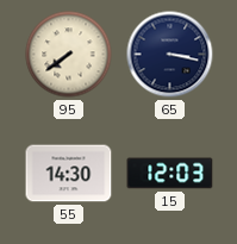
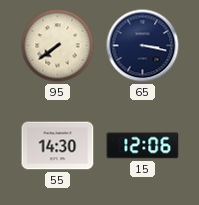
15: 12:03 -> 12:06 (143, 146)
